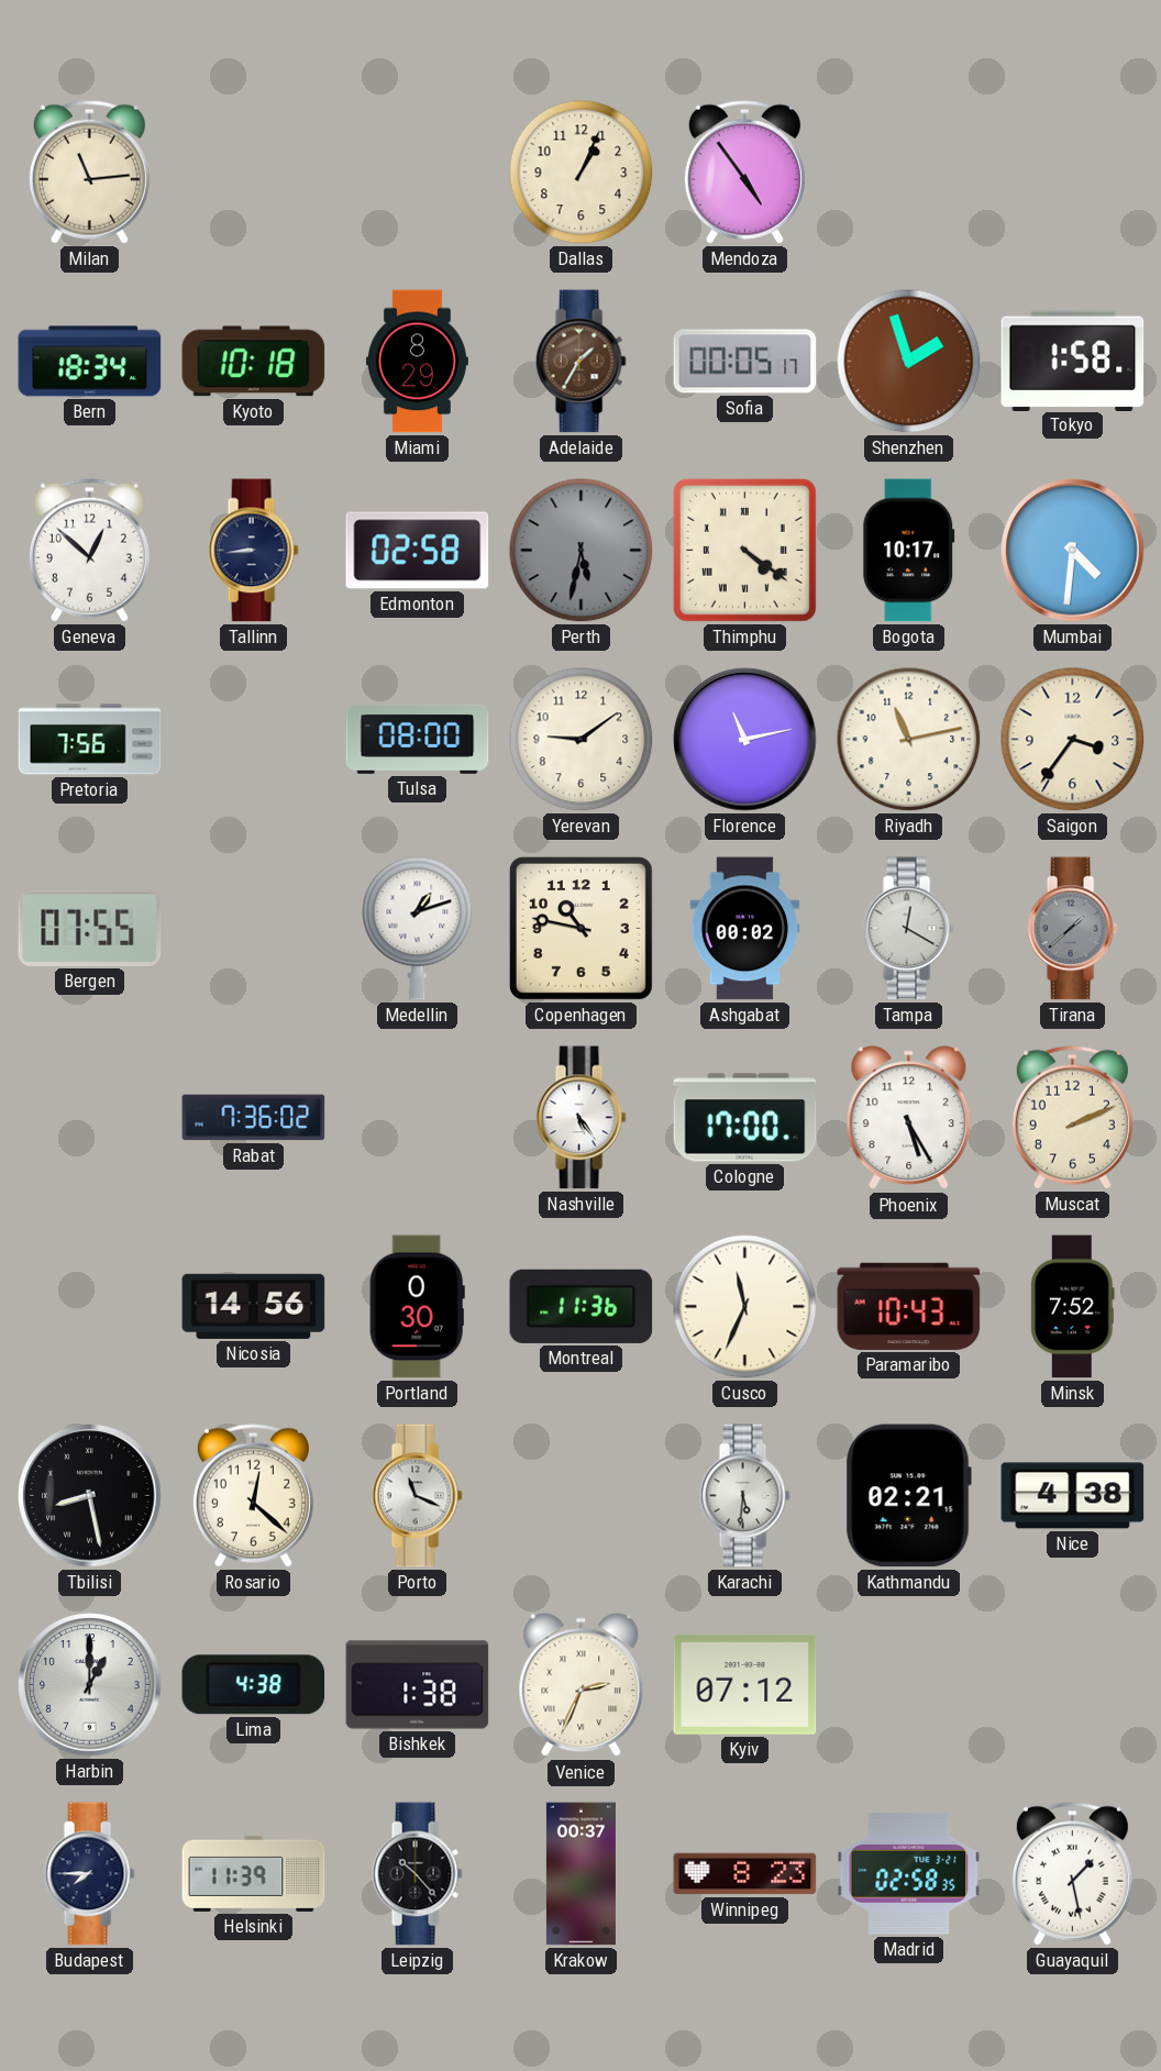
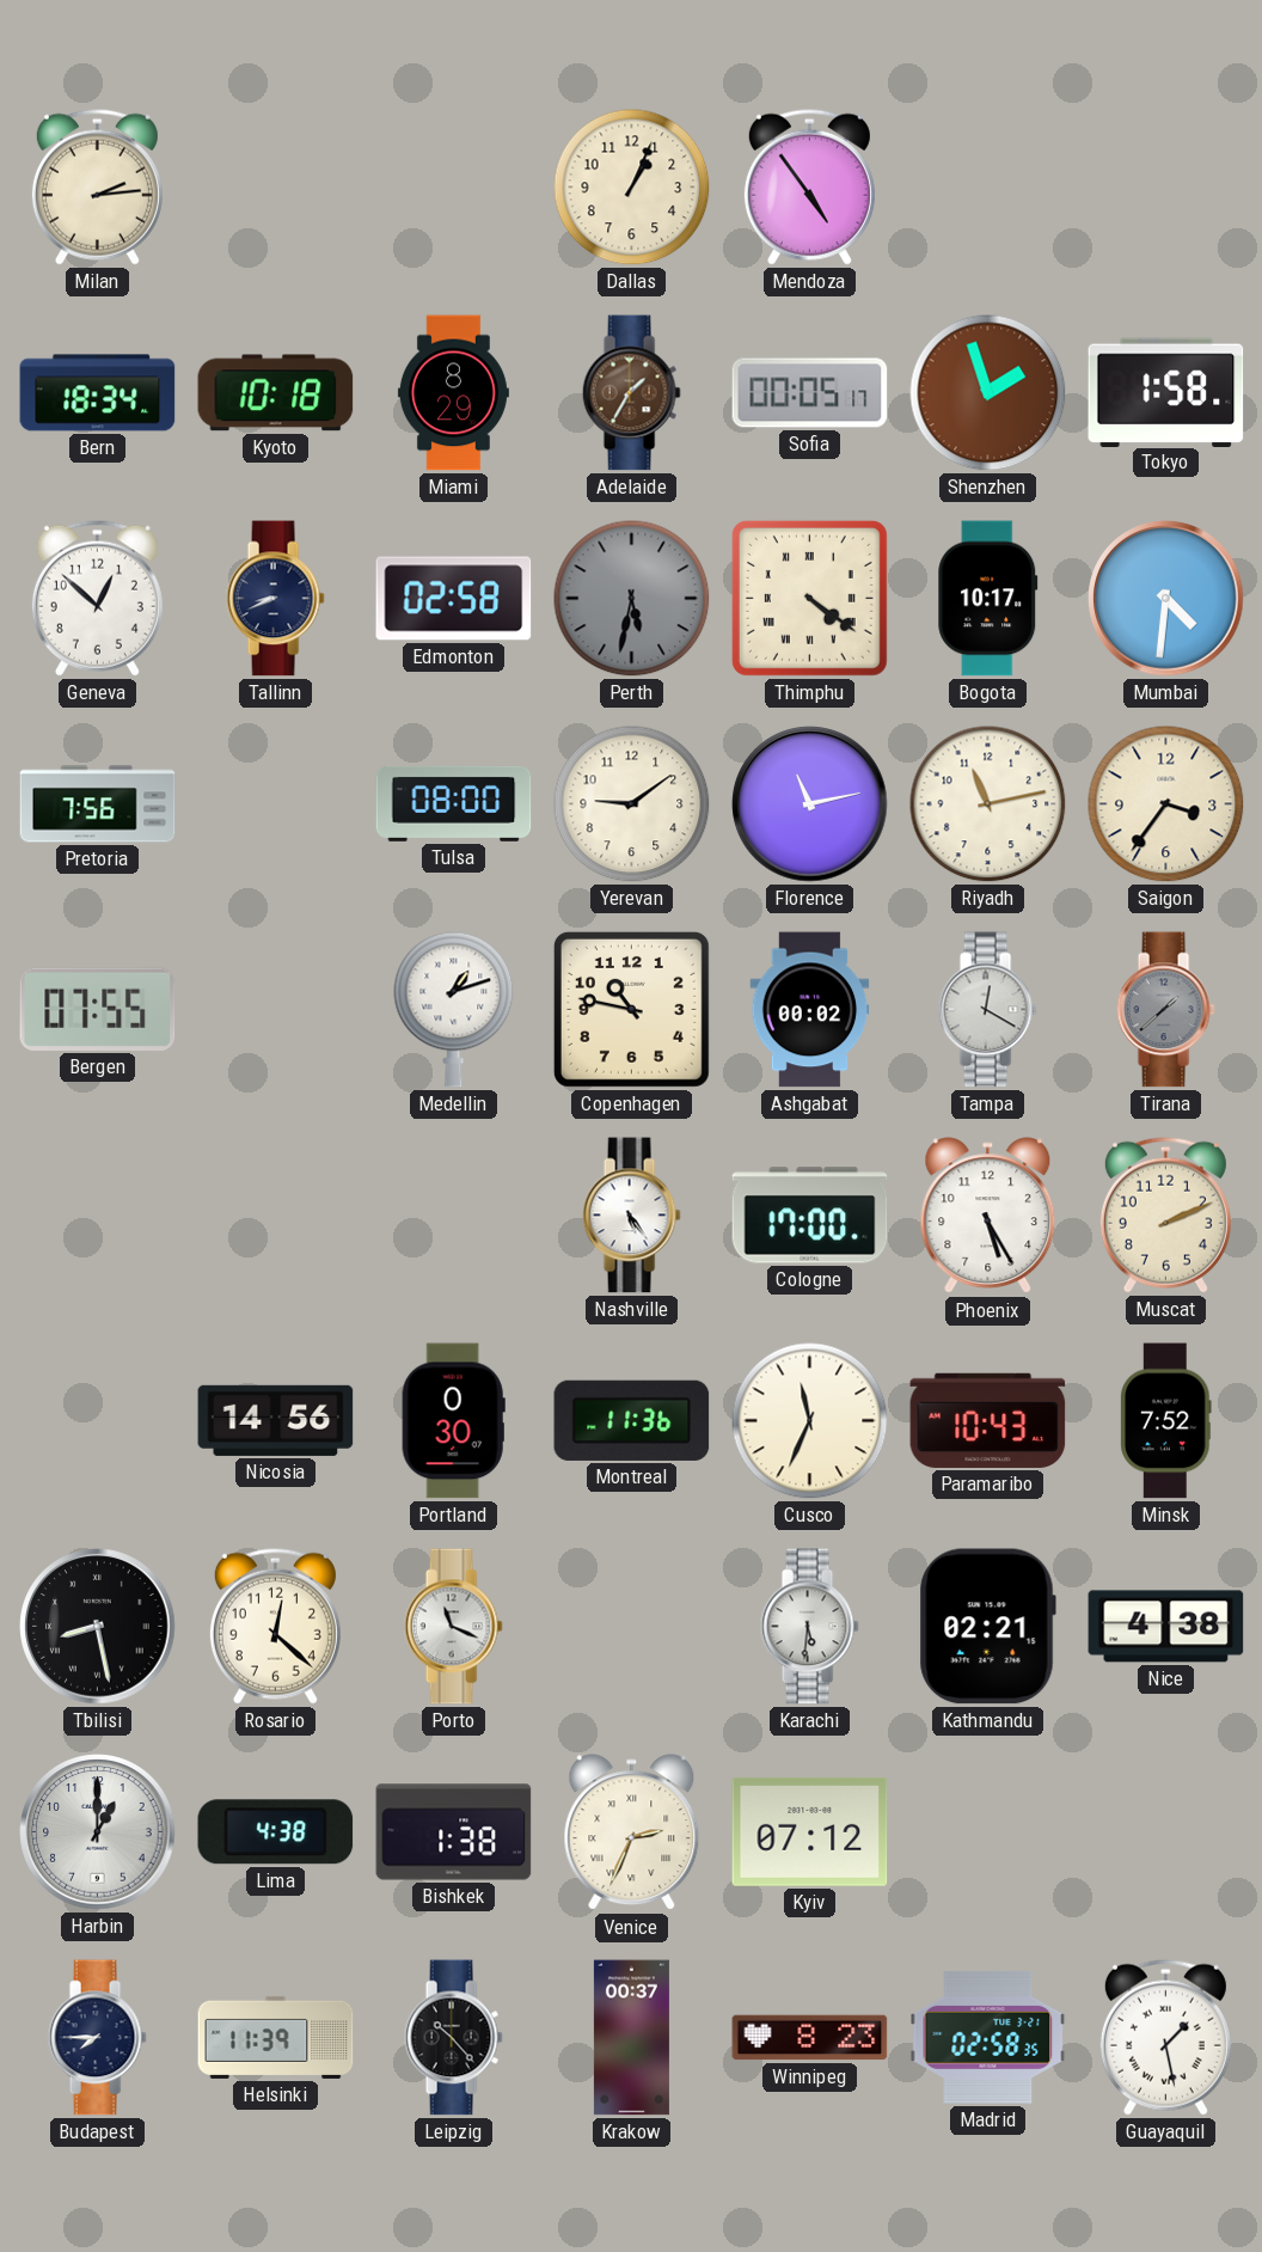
Milan: 11:14 -> 2:14 (97, 186)
Tallinn: 8:44 -> 8:41 (275, 599)
Rabat: 7:36 -> none (254, 1118)
